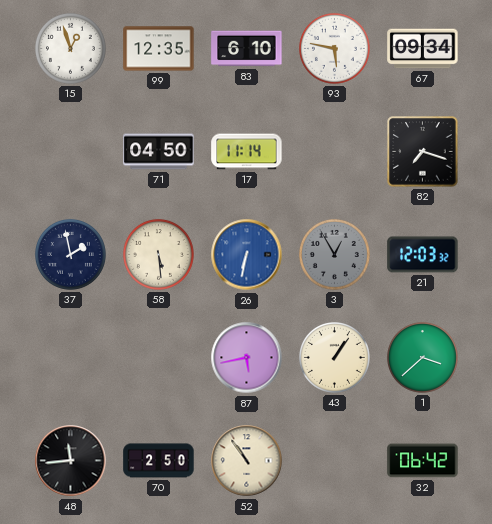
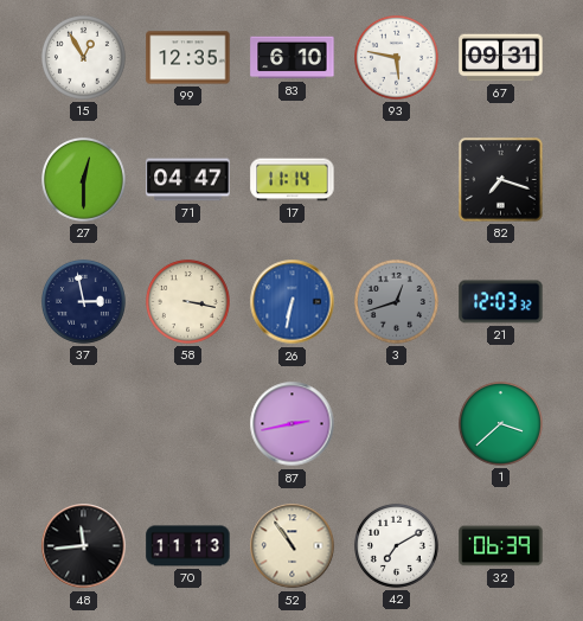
15: 12:57 -> 12:55 (83, 57)
67: 09:34 -> 09:31 (501, 58)
27: none -> 12:30 (83, 179)
71: 04:50 -> 04:47 (188, 180)
37: 1:58 -> 2:58 (83, 301)
58: 5:29 -> 3:17 (187, 301)
3: 12:55 -> 12:42 (396, 301)
87: 5:43 -> 2:43 (293, 424)
43: 1:06 -> none (334, 357)
70: 2:50 -> 11:13 (188, 546)
42: none -> 7:10 (396, 545)
32: 06:42 -> 06:39 (501, 546)
